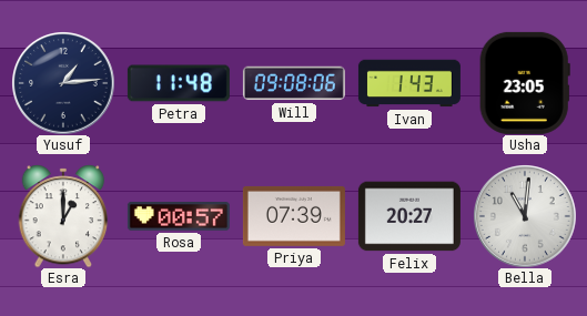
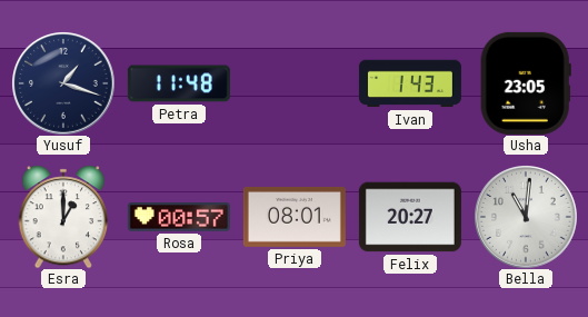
Yusuf: 1:14 -> 1:18 (63, 83)
Will: 09:08 -> none (294, 83)
Priya: 07:39 -> 08:01 (295, 217)
